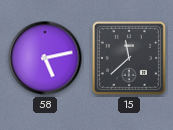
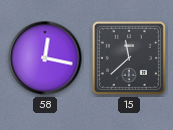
58: 5:13 -> 12:17 (45, 58)
